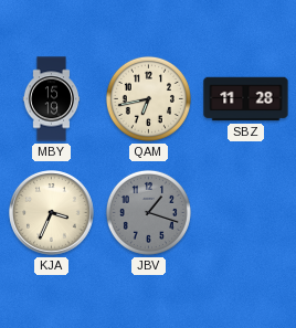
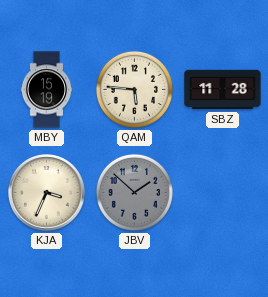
QAM: 6:43 -> 5:46 (134, 89)
JBV: 1:18 -> 1:52 (134, 192)
